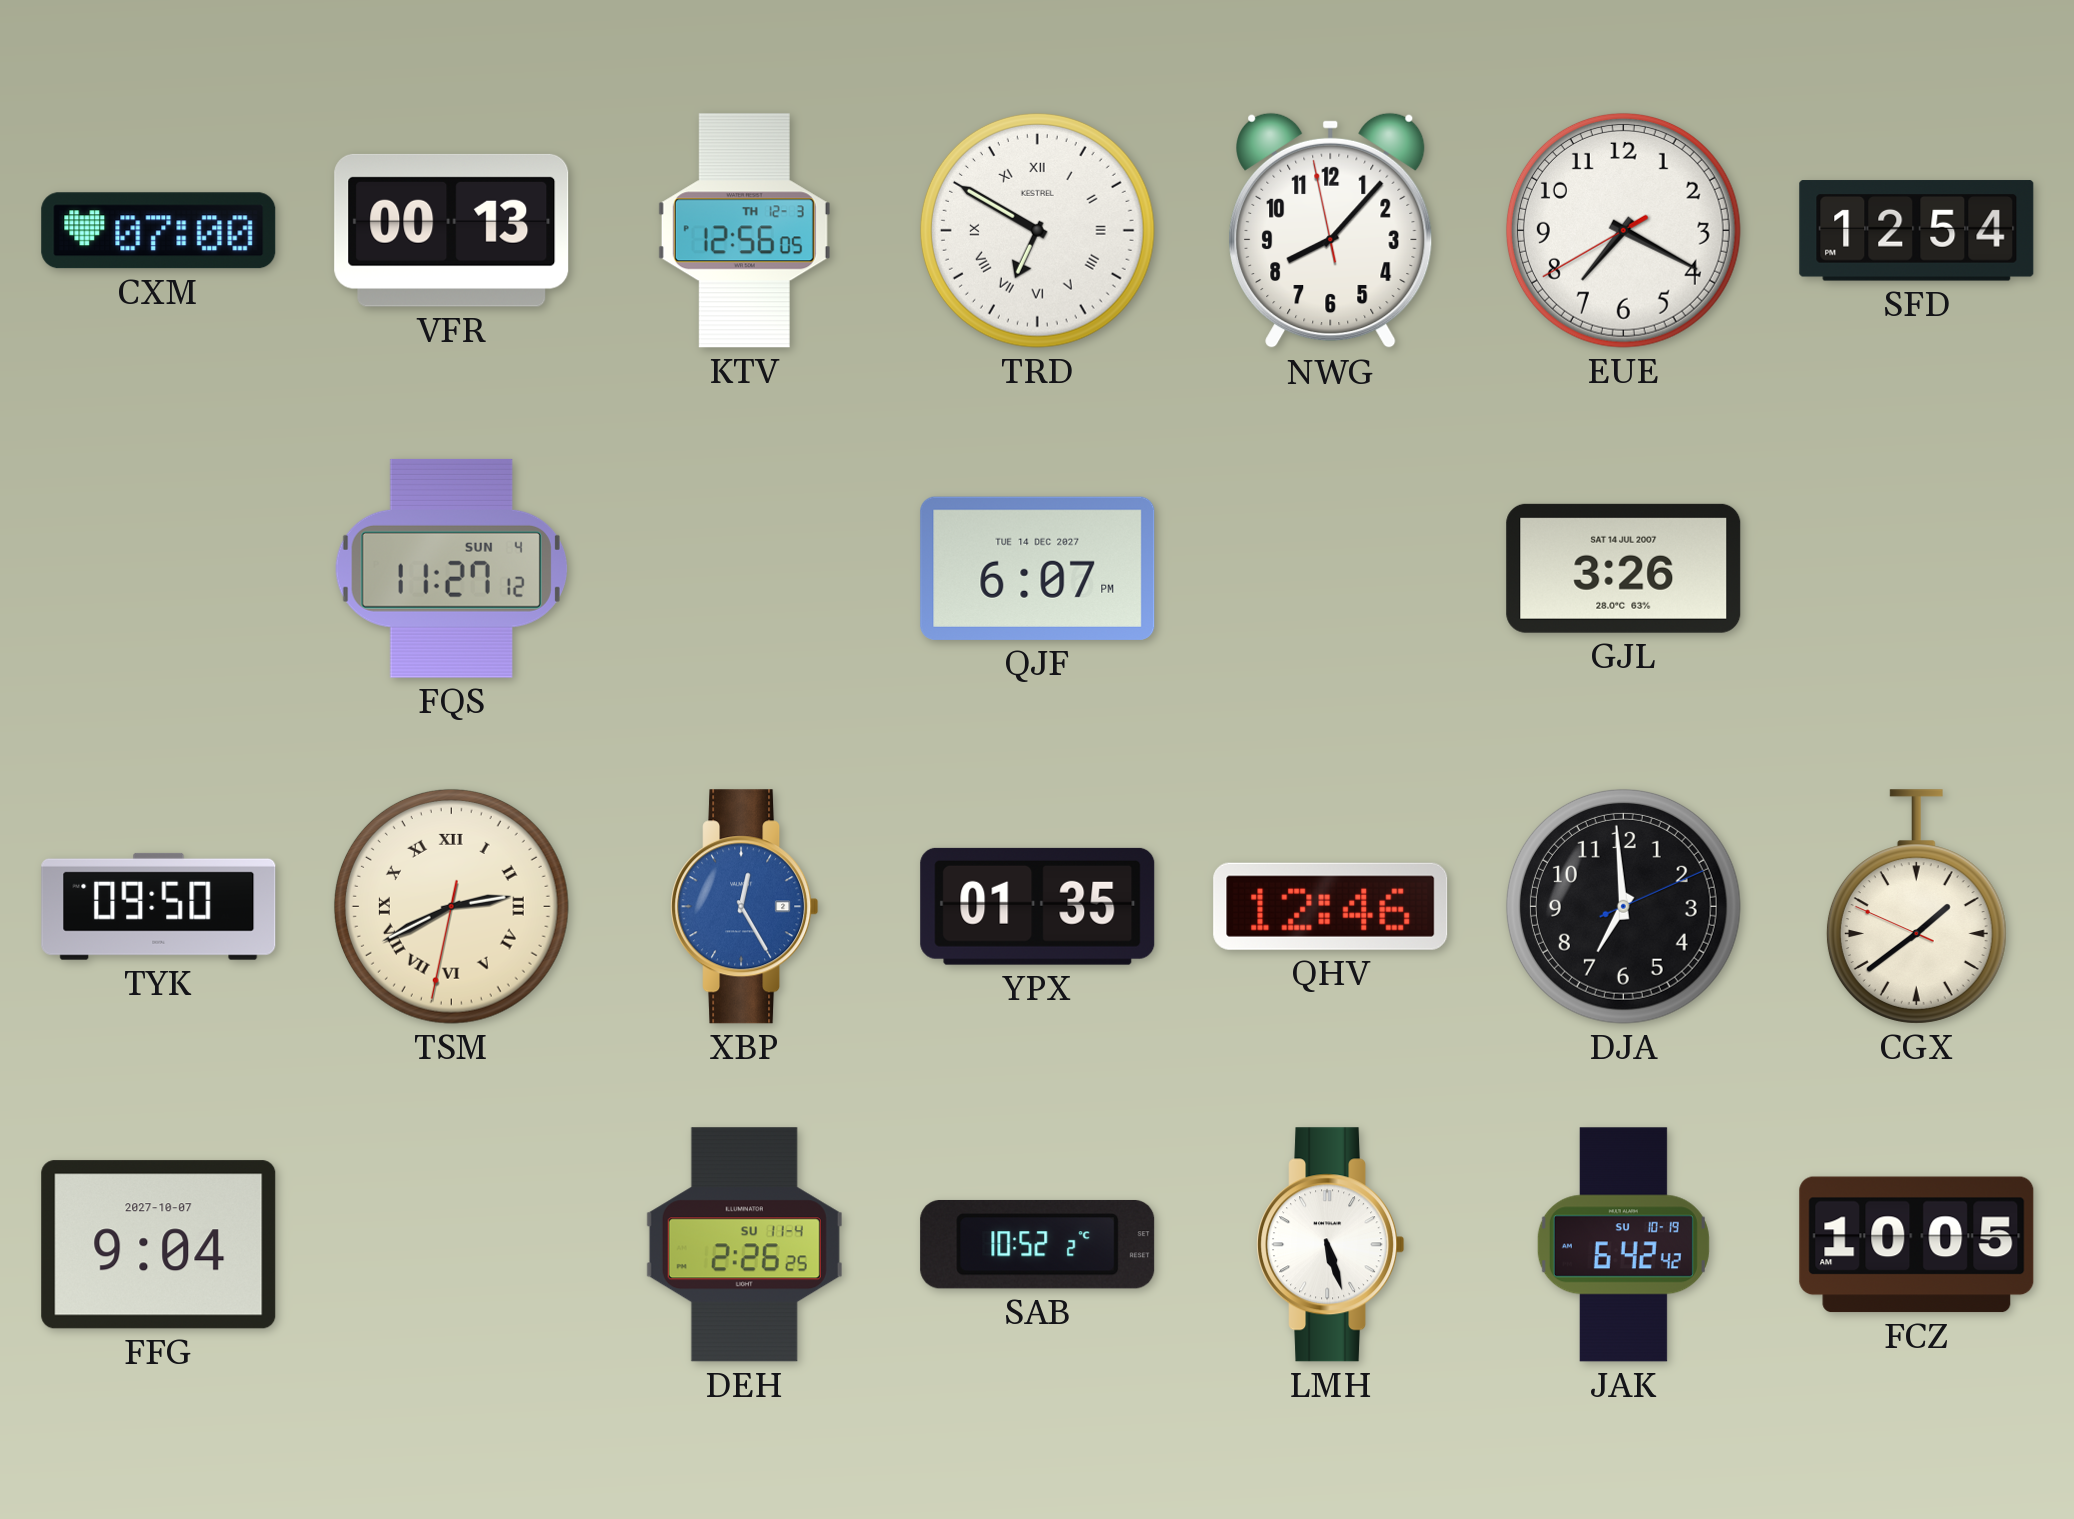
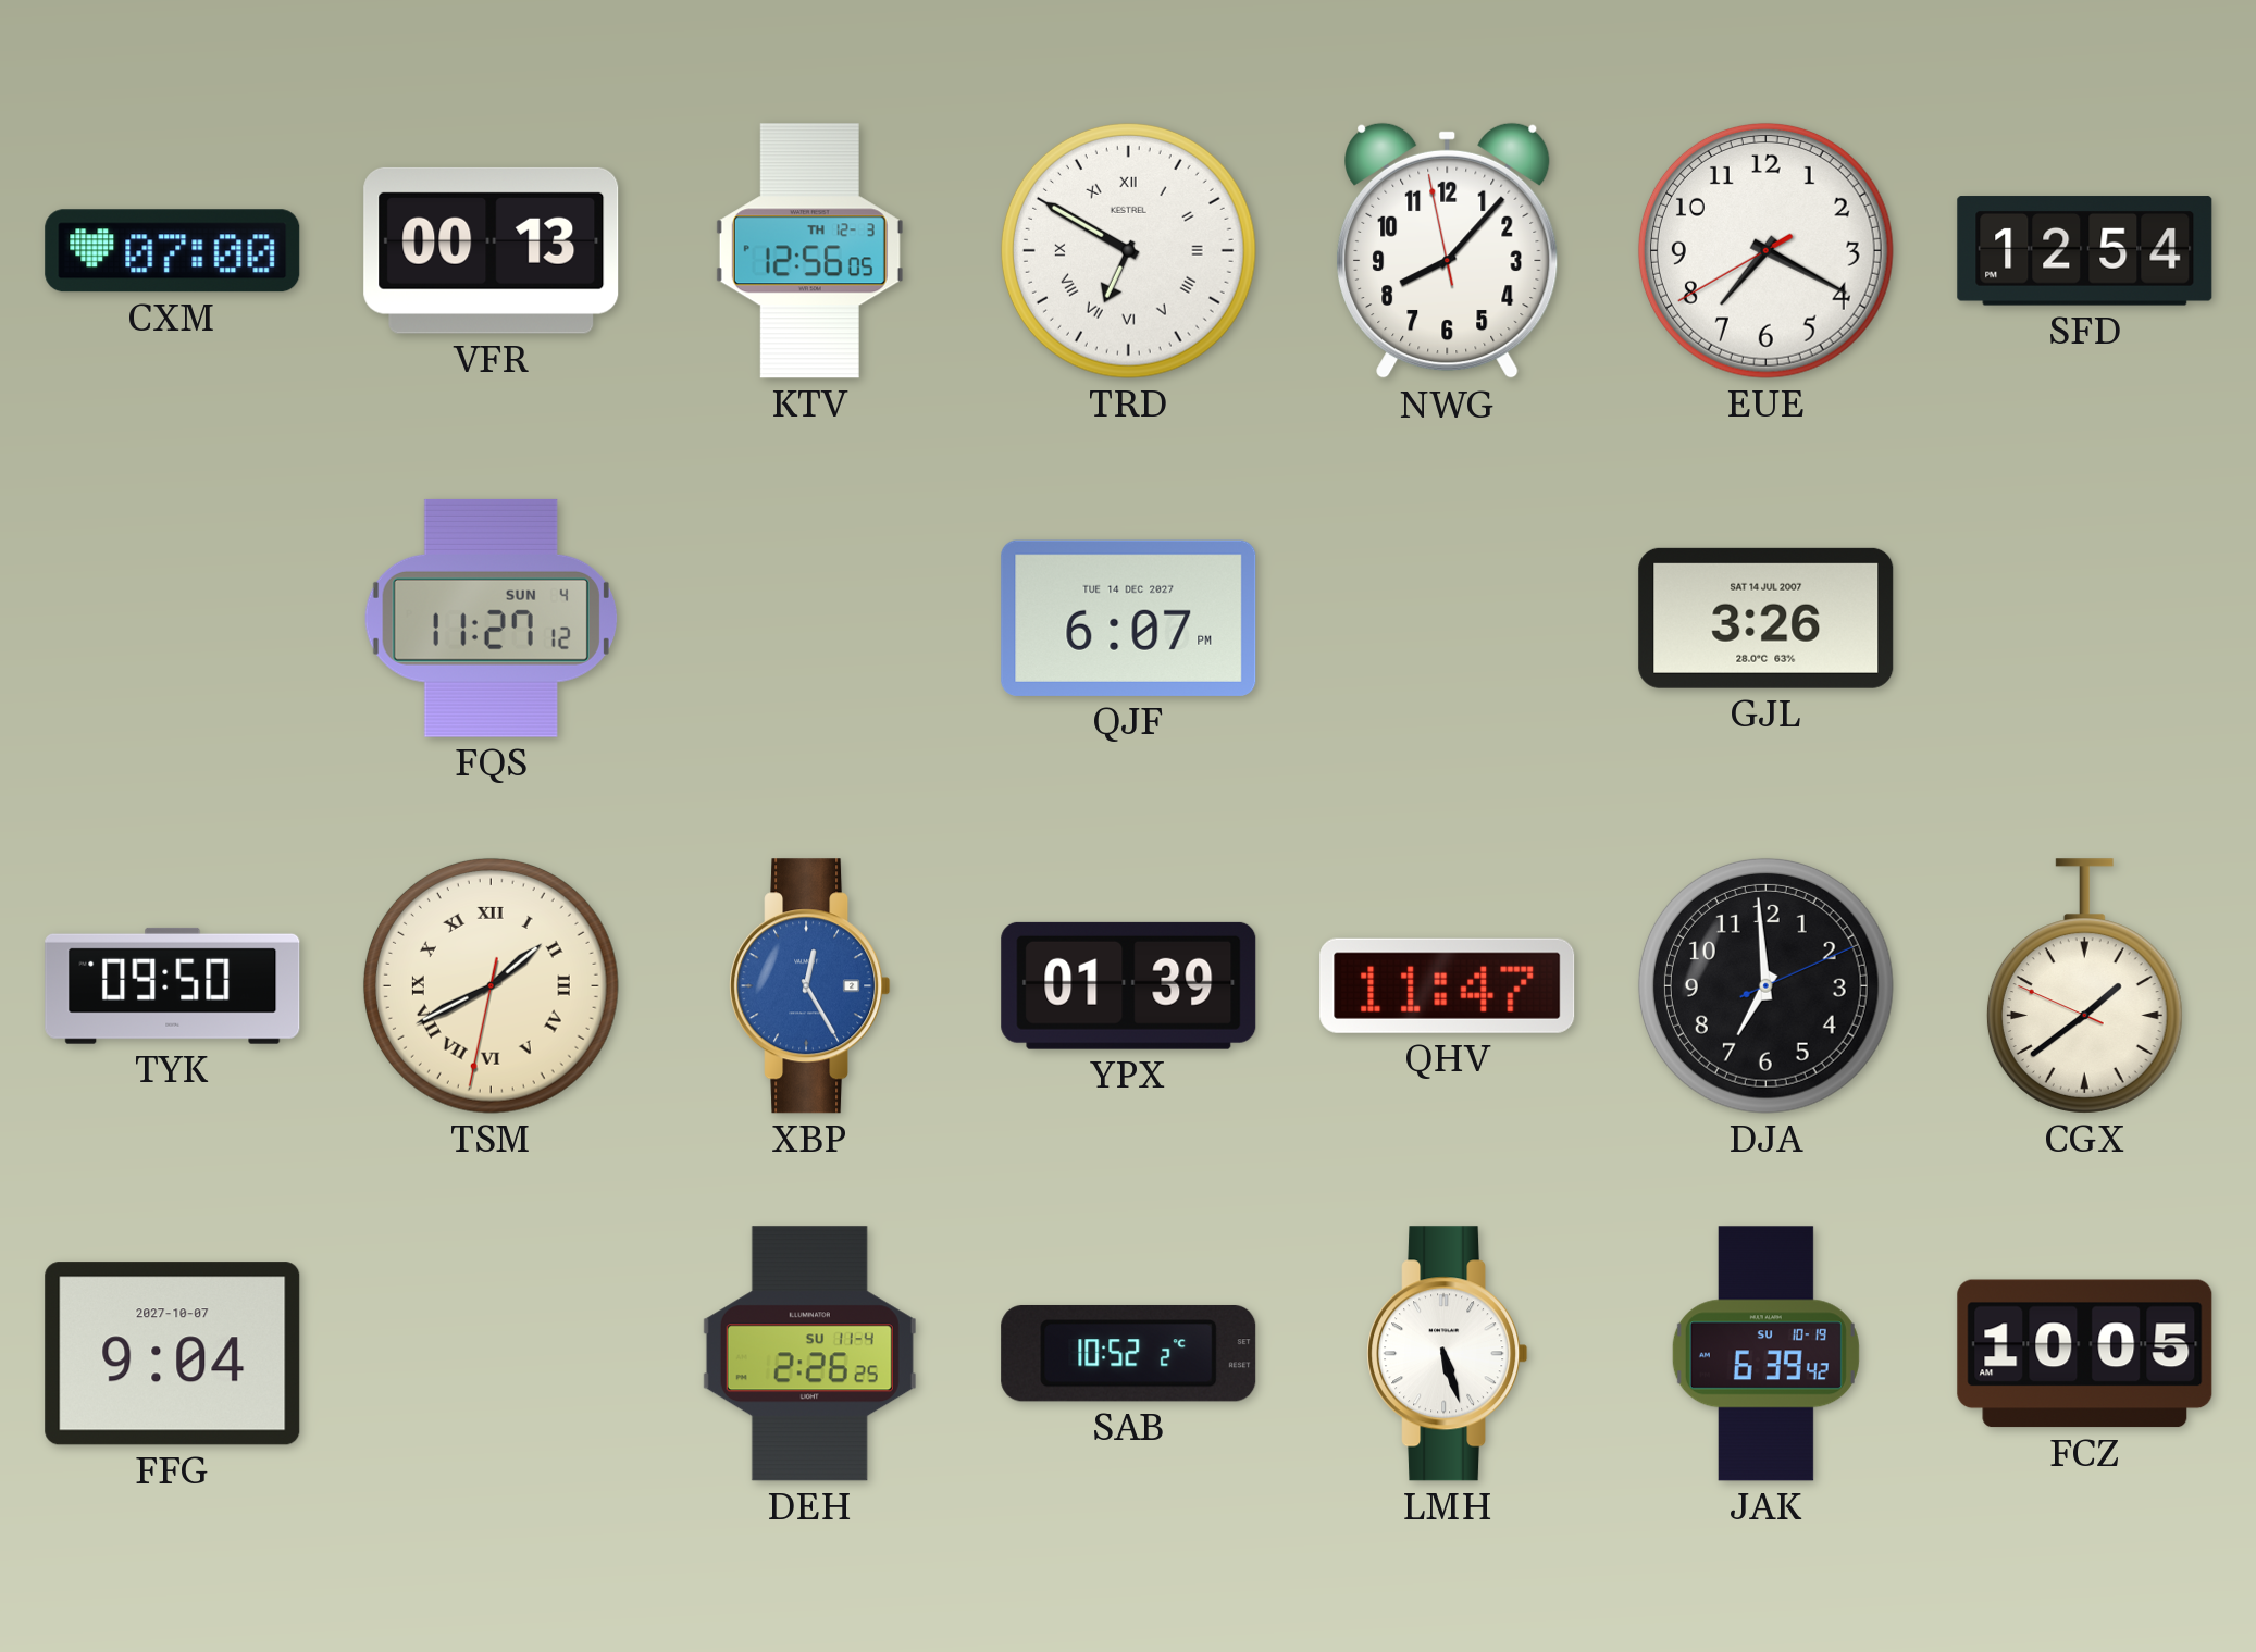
TSM: 2:40 -> 1:40 (491, 985)
YPX: 01:35 -> 01:39 (1129, 985)
QHV: 12:46 -> 11:47 (1448, 985)
JAK: 6:42 -> 6:39 (1765, 1354)
